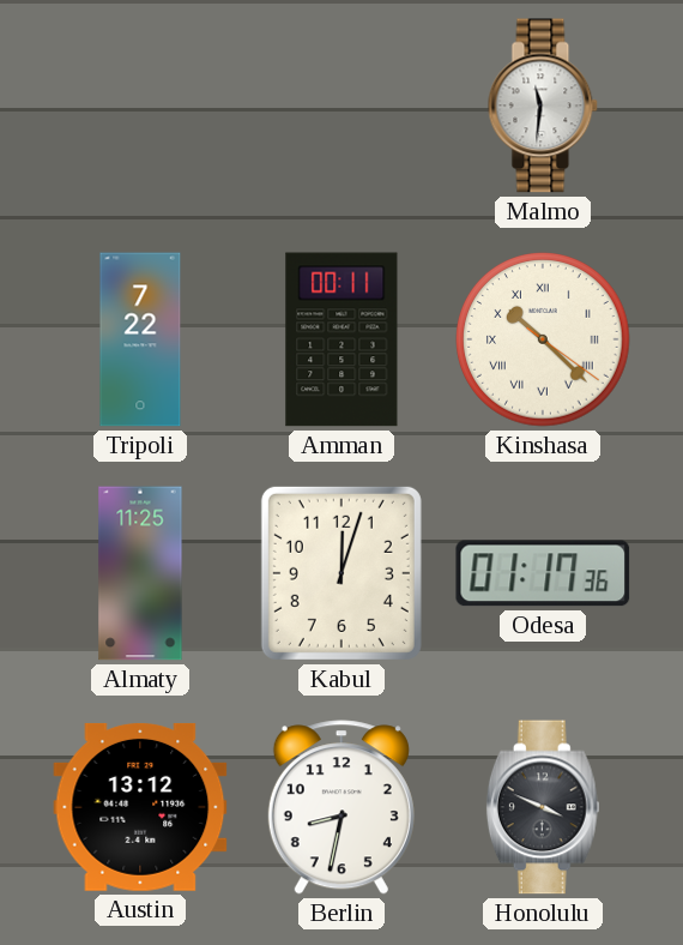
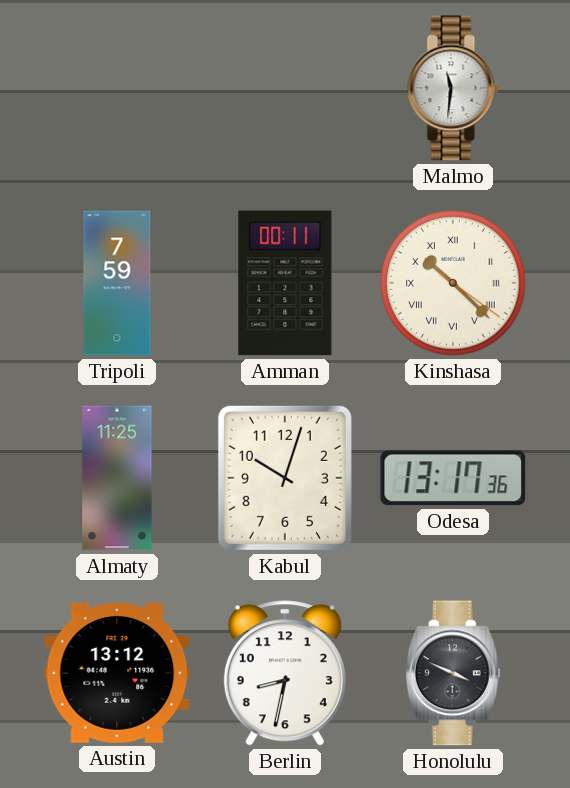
Tripoli: 7:22 -> 7:59 (117, 283)
Kabul: 12:03 -> 10:03 (285, 478)
Odesa: 01:17 -> 13:17 (453, 478)
